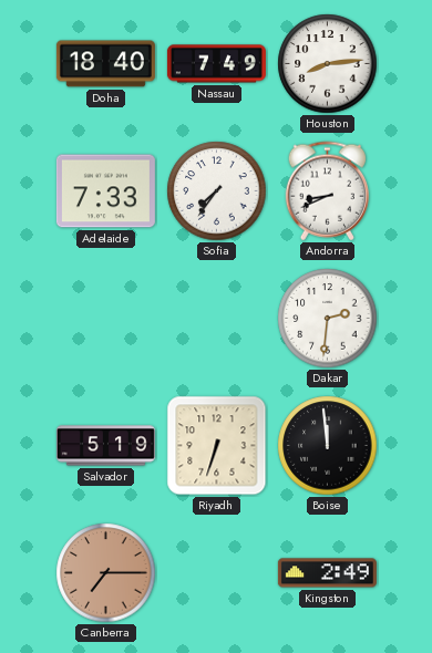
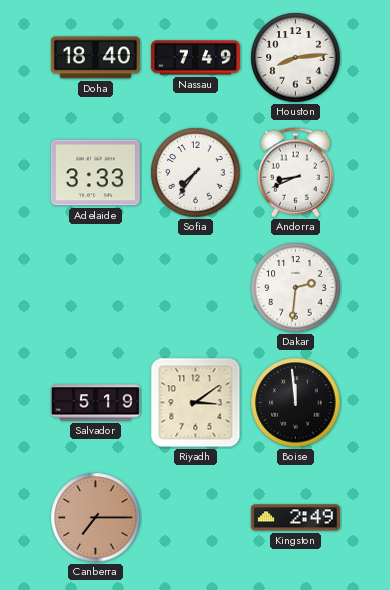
Adelaide: 7:33 -> 3:33 (95, 173)
Riyadh: 6:33 -> 3:09 (196, 403)
